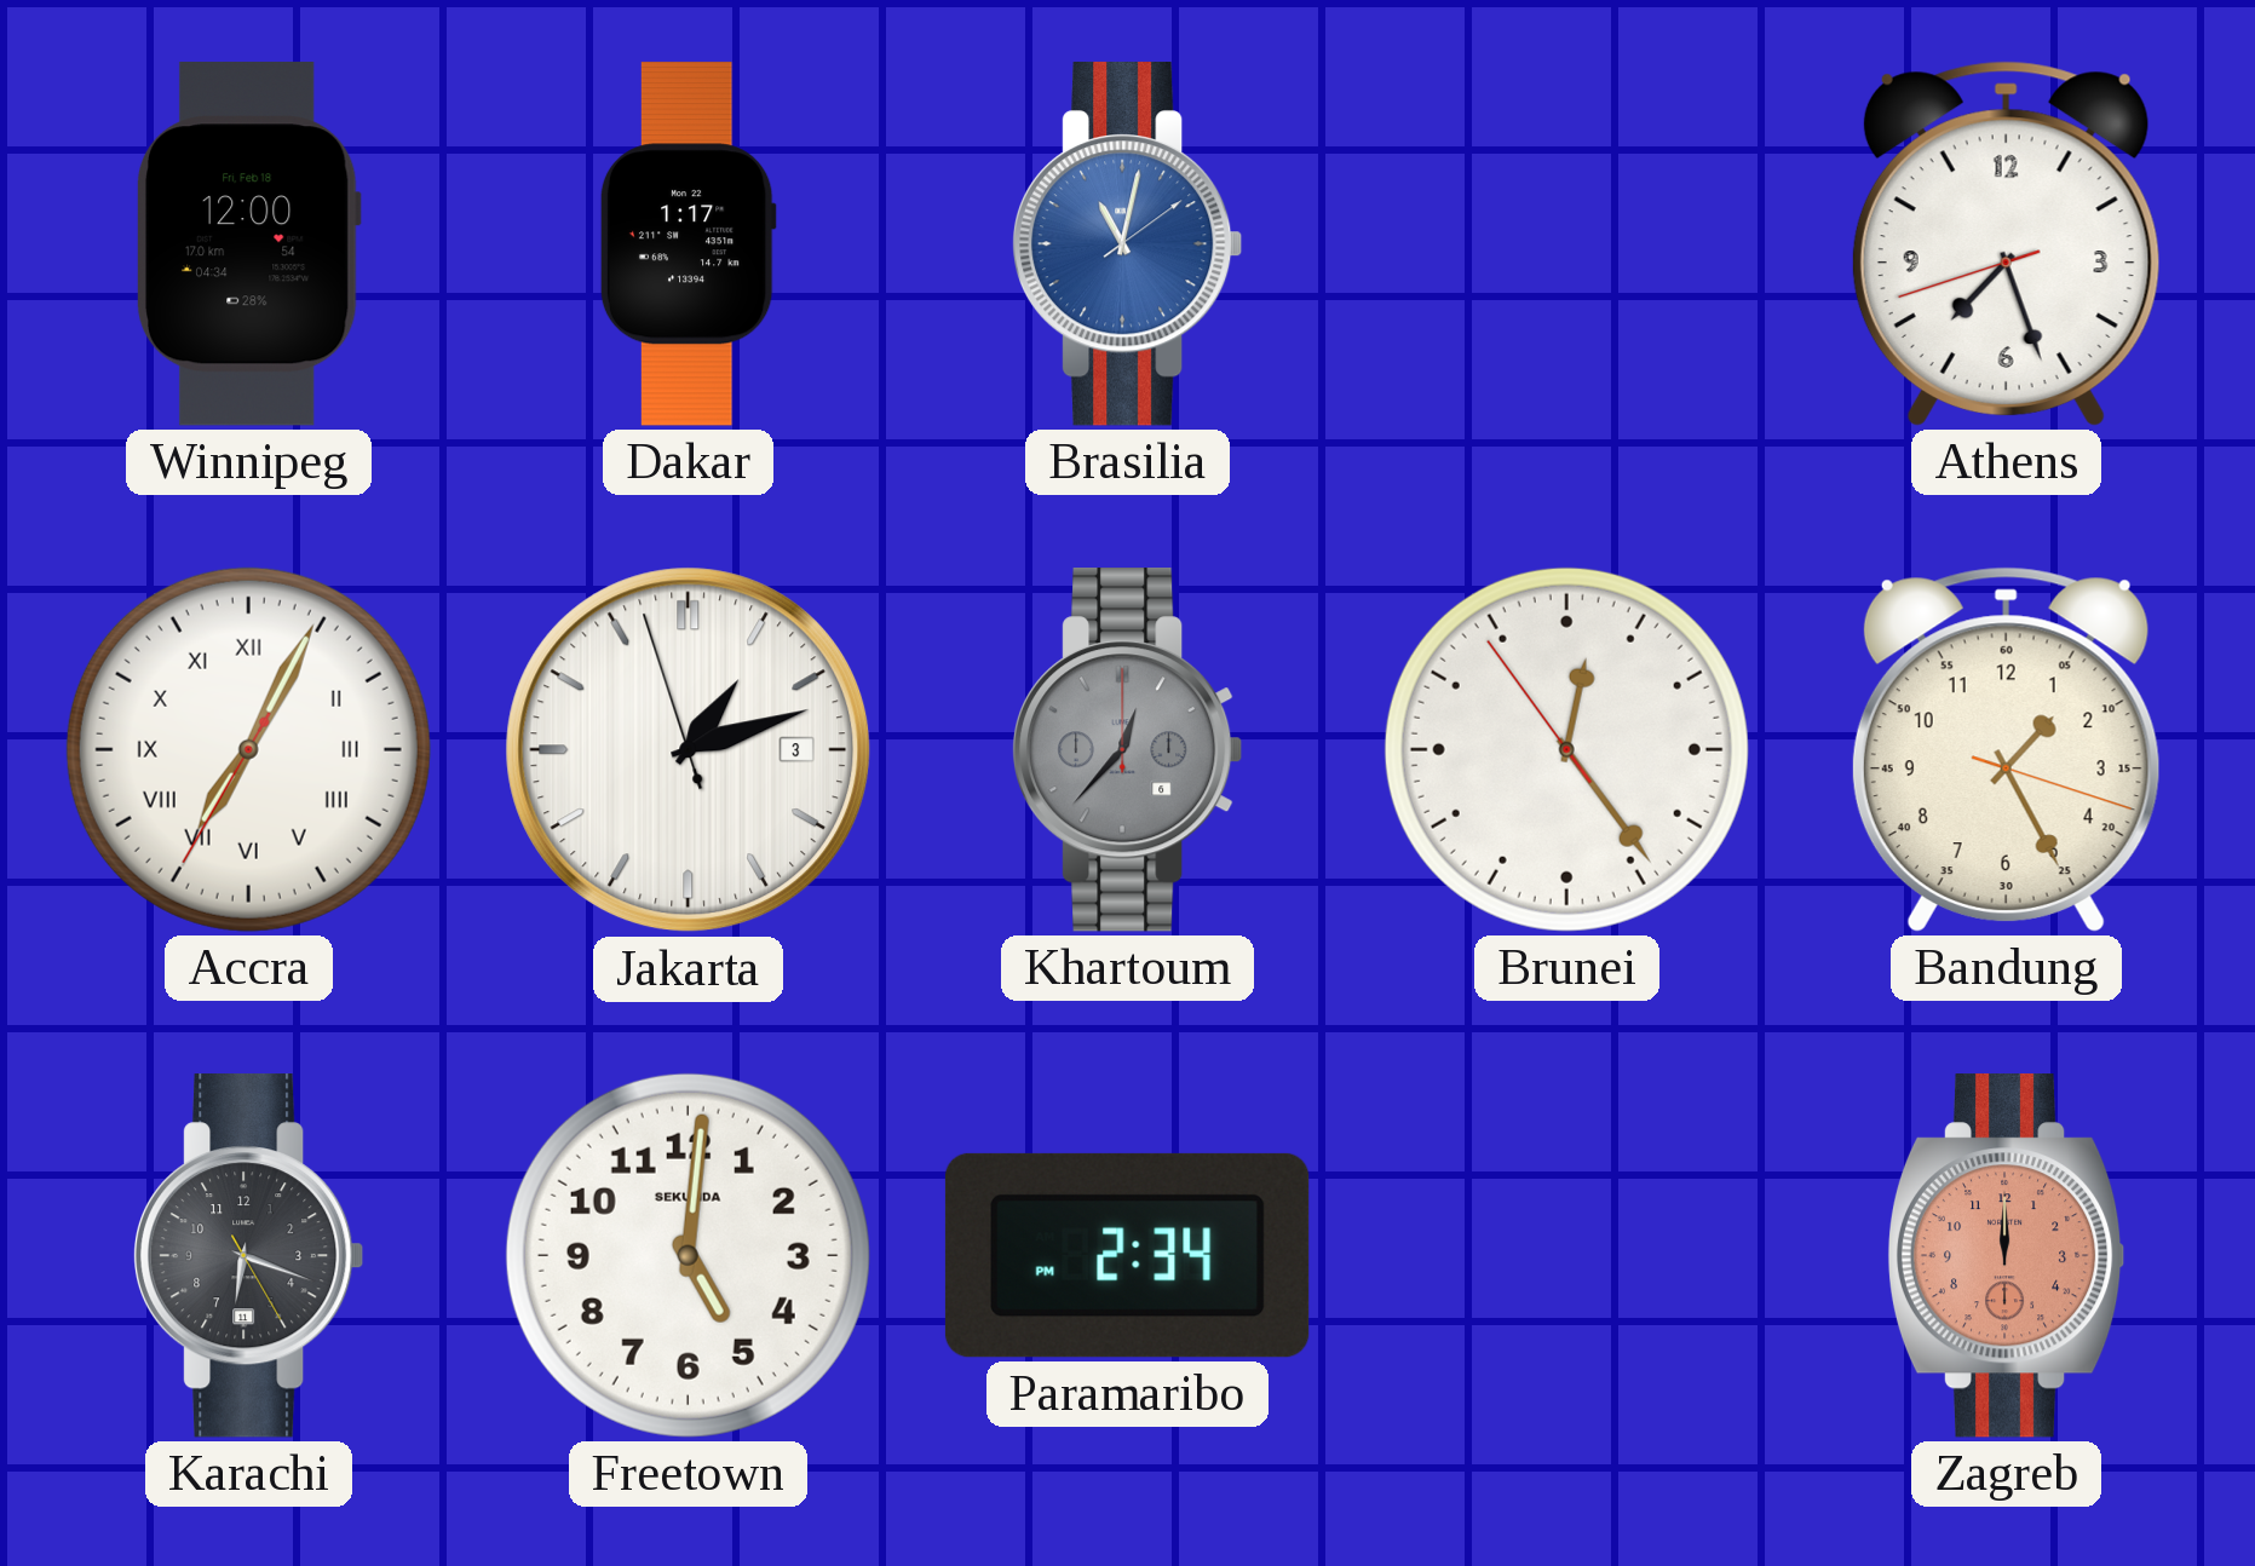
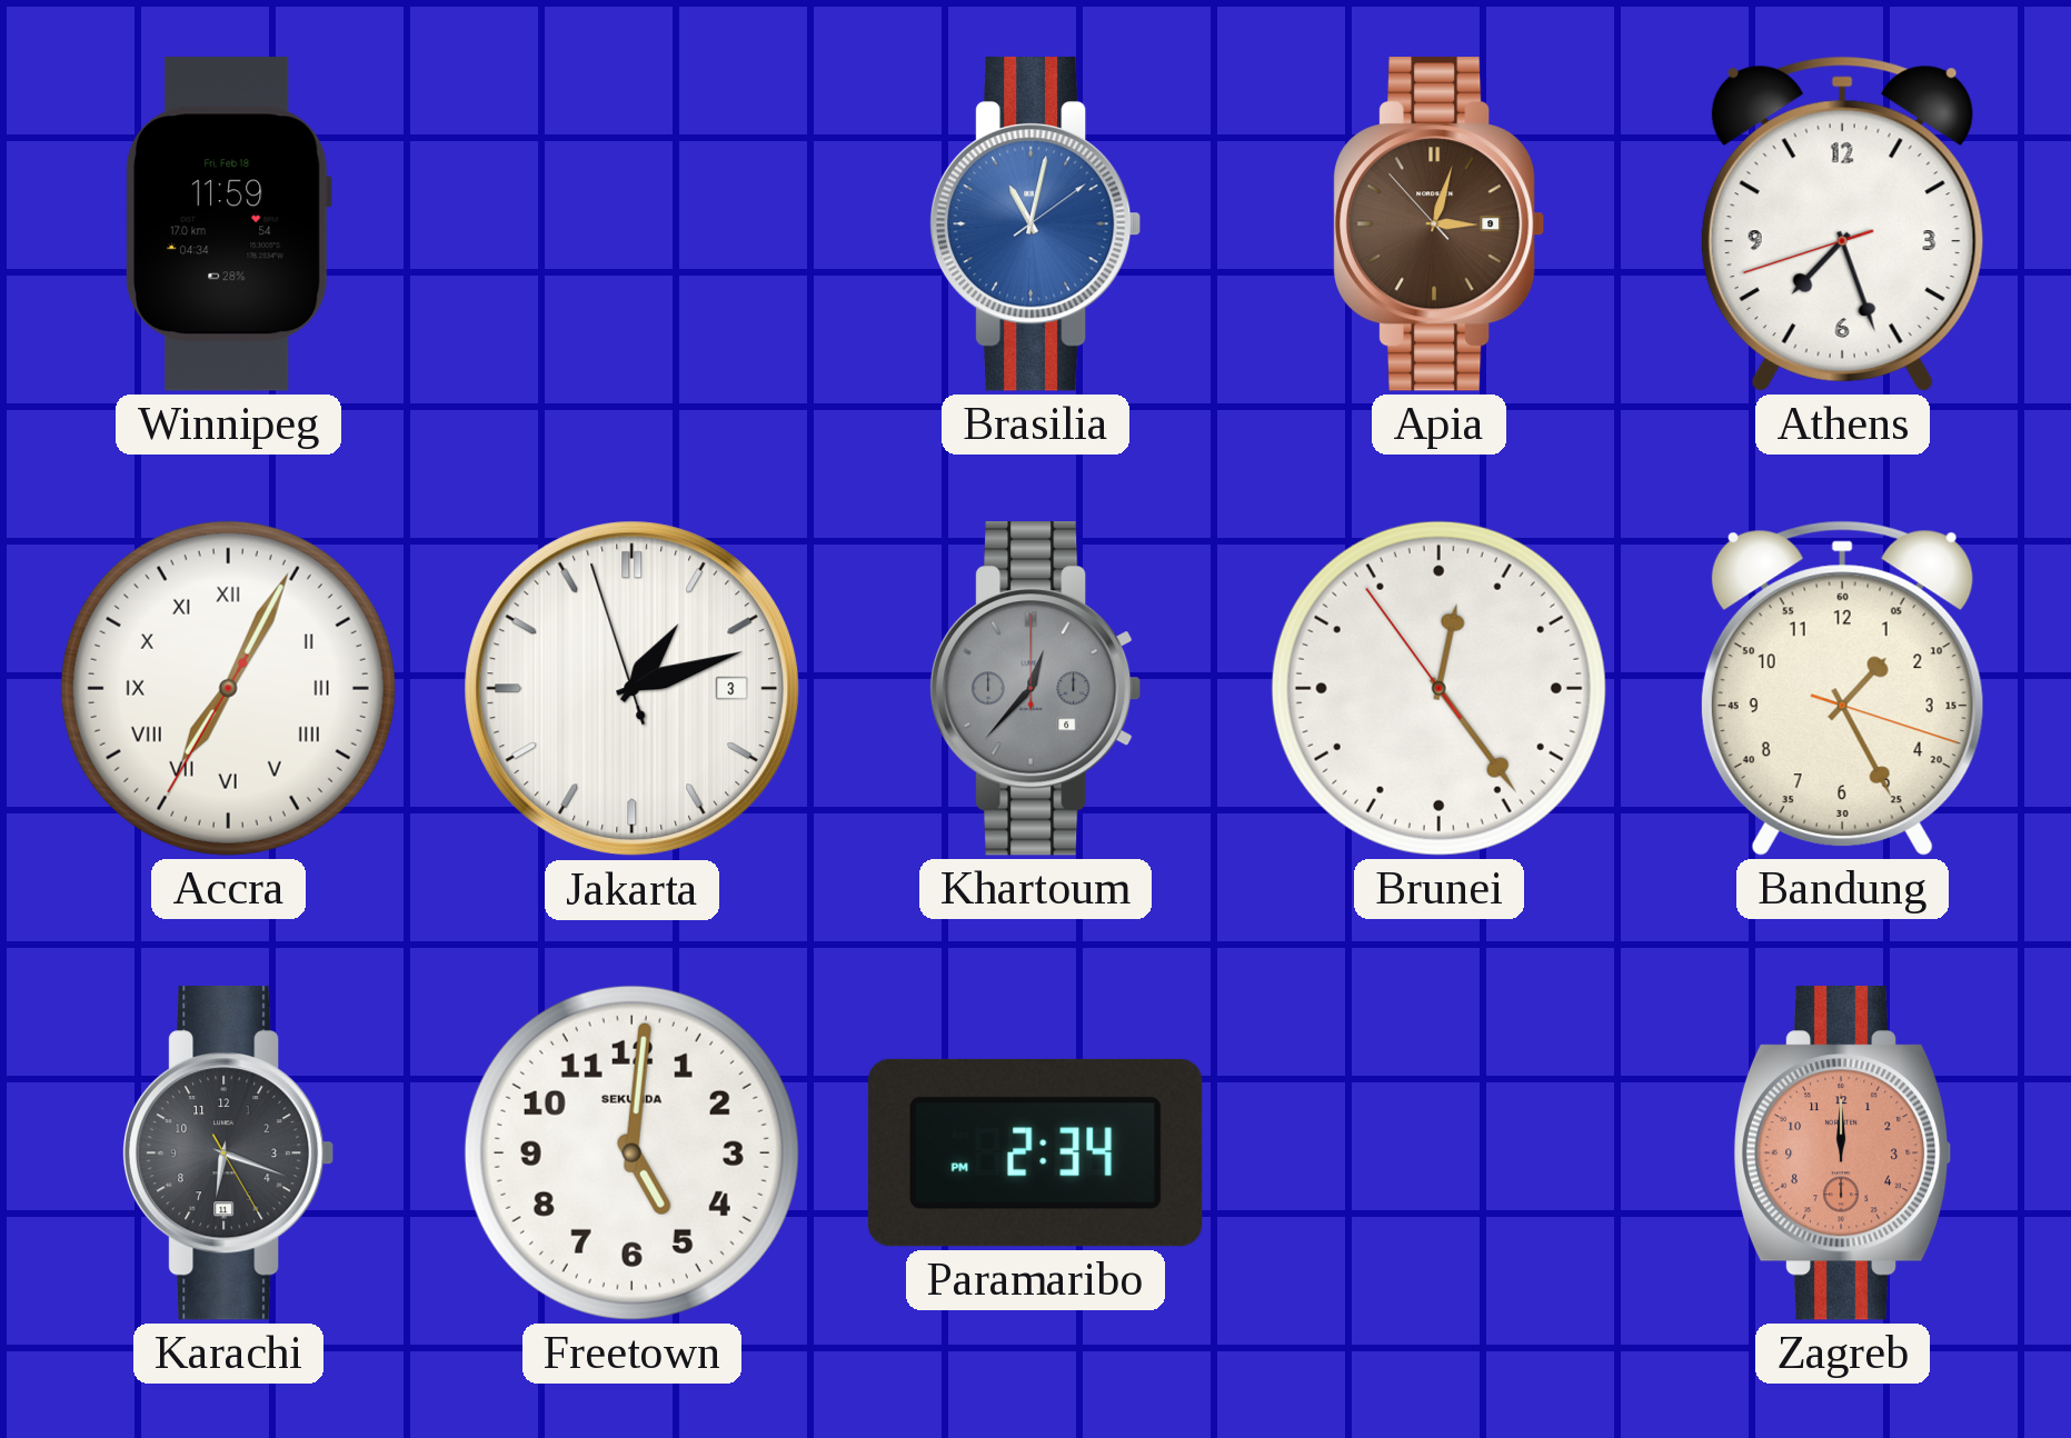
Winnipeg: 12:00 -> 11:59 (228, 224)
Dakar: 1:17 -> none (688, 244)
Apia: none -> 3:02 (1440, 224)
